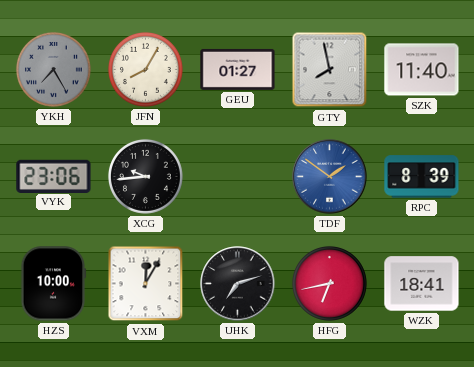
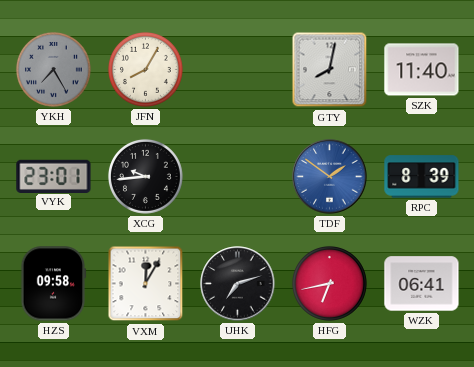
GEU: 01:27 -> none (238, 69)
GTY: 7:58 -> 8:02 (330, 70)
VYK: 23:06 -> 23:01 (54, 176)
HZS: 10:00 -> 09:58 (53, 284)
WZK: 18:41 -> 06:41 (422, 284)
